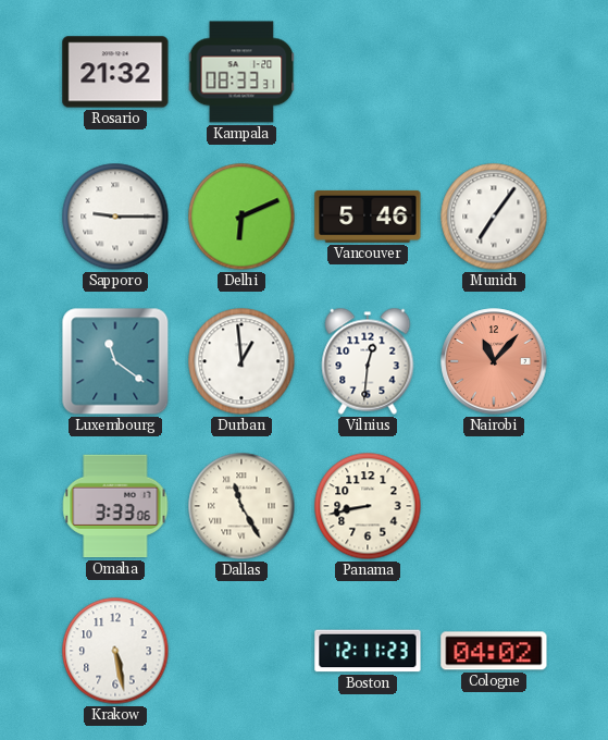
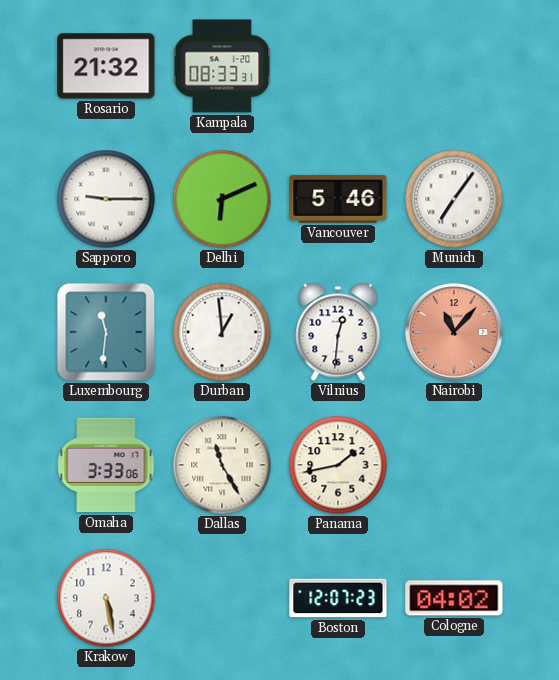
Luxembourg: 11:21 -> 11:31 (106, 332)
Panama: 8:43 -> 1:43 (338, 465)
Boston: 12:11 -> 12:07 (338, 598)
